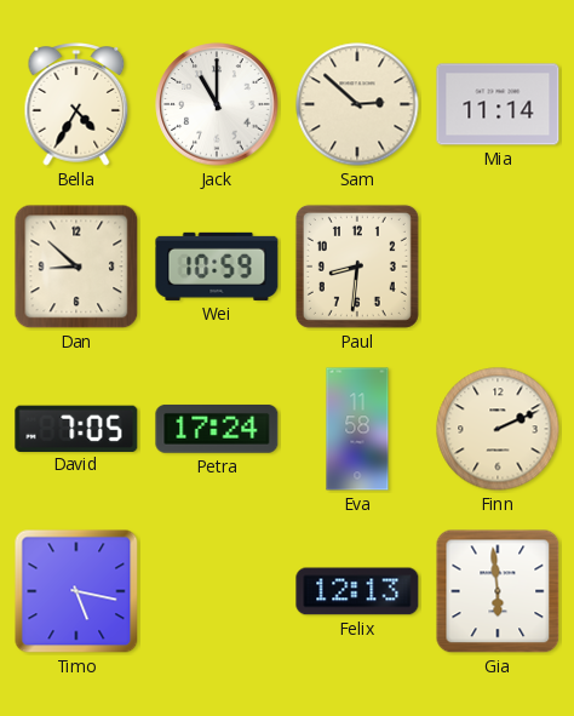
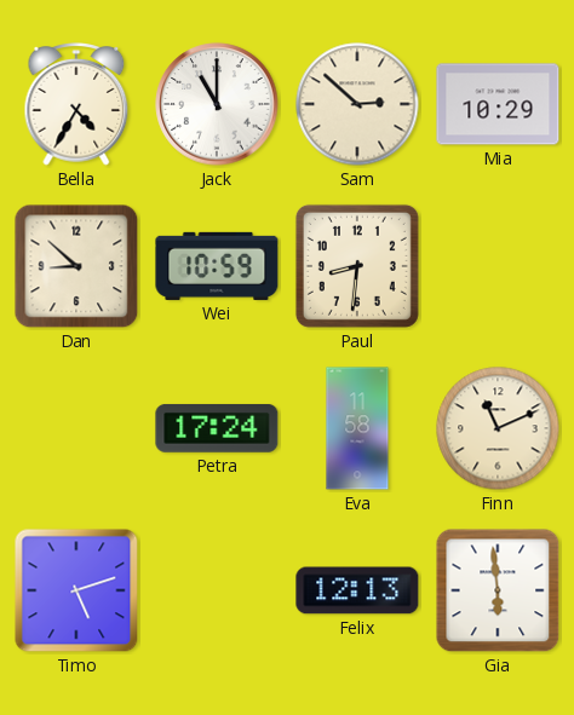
Mia: 11:14 -> 10:29 (498, 104)
David: 7:05 -> none (76, 428)
Finn: 2:11 -> 11:11 (498, 428)
Timo: 5:17 -> 5:12 (76, 590)
